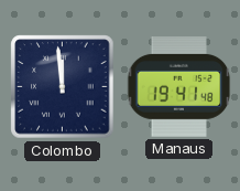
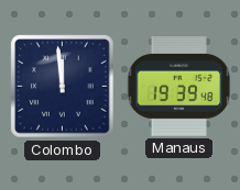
Manaus: 19:41 -> 19:39 (179, 87)
